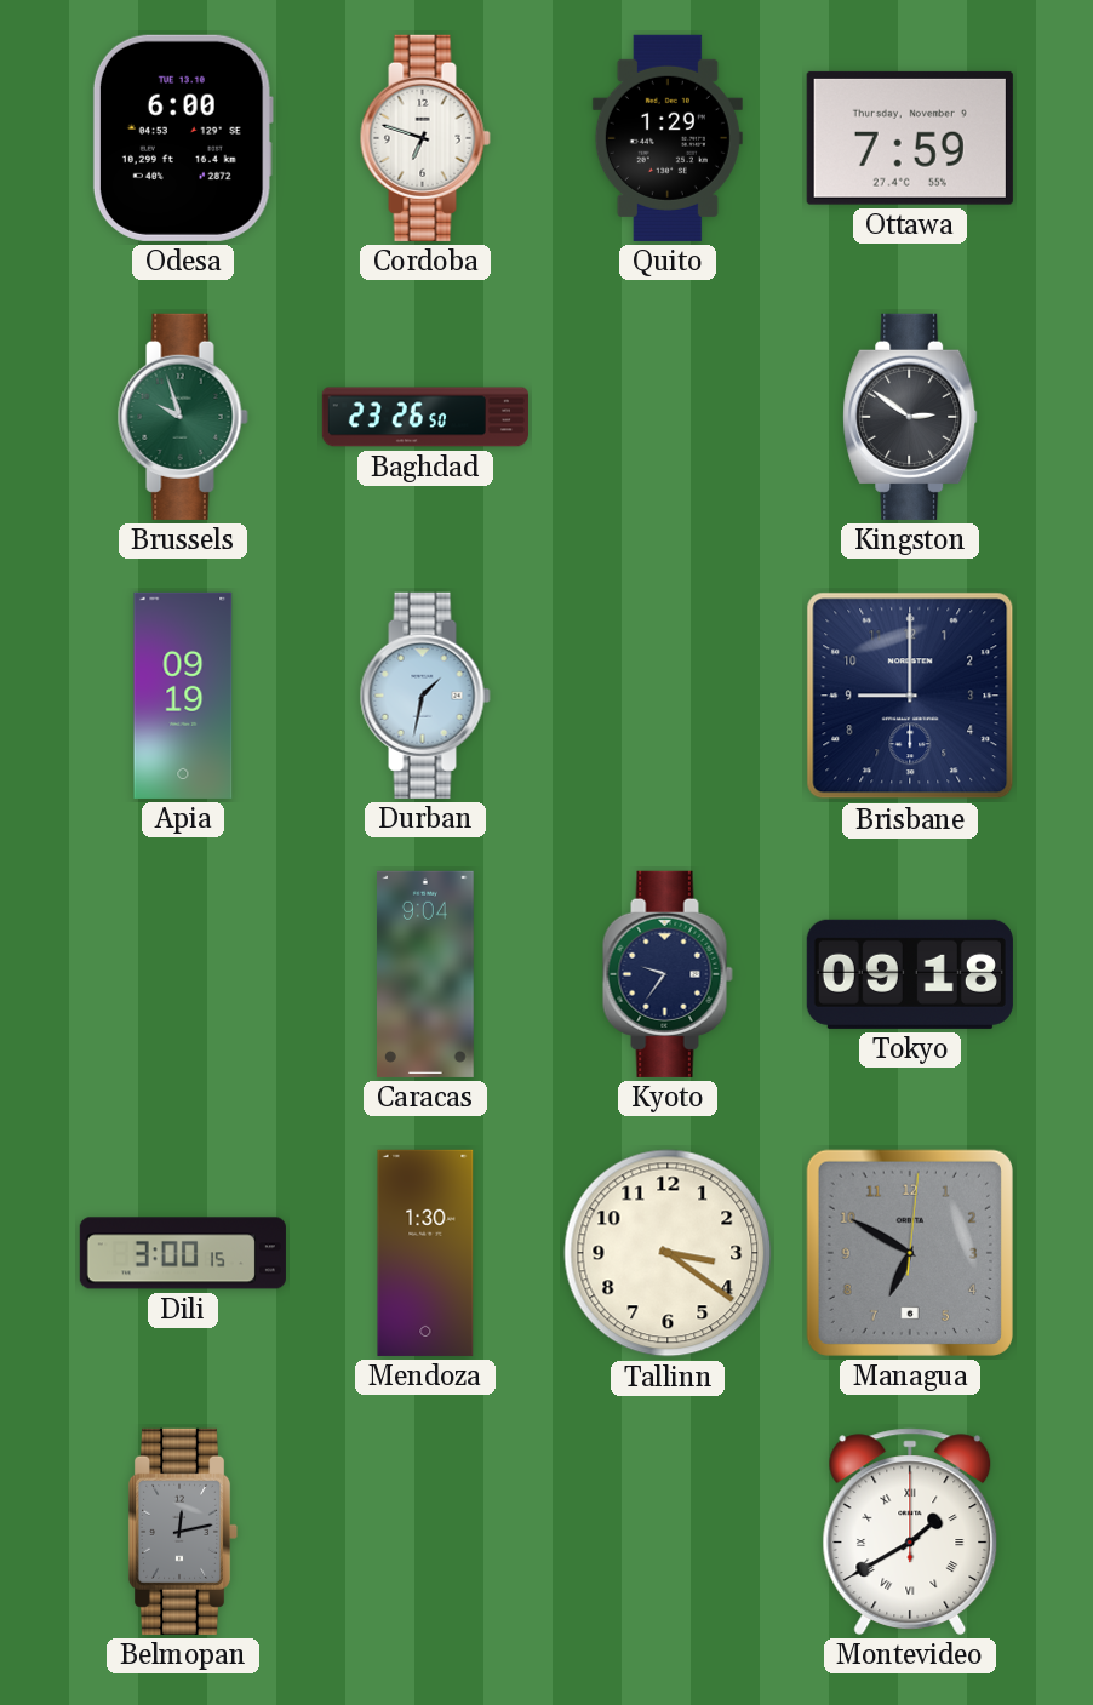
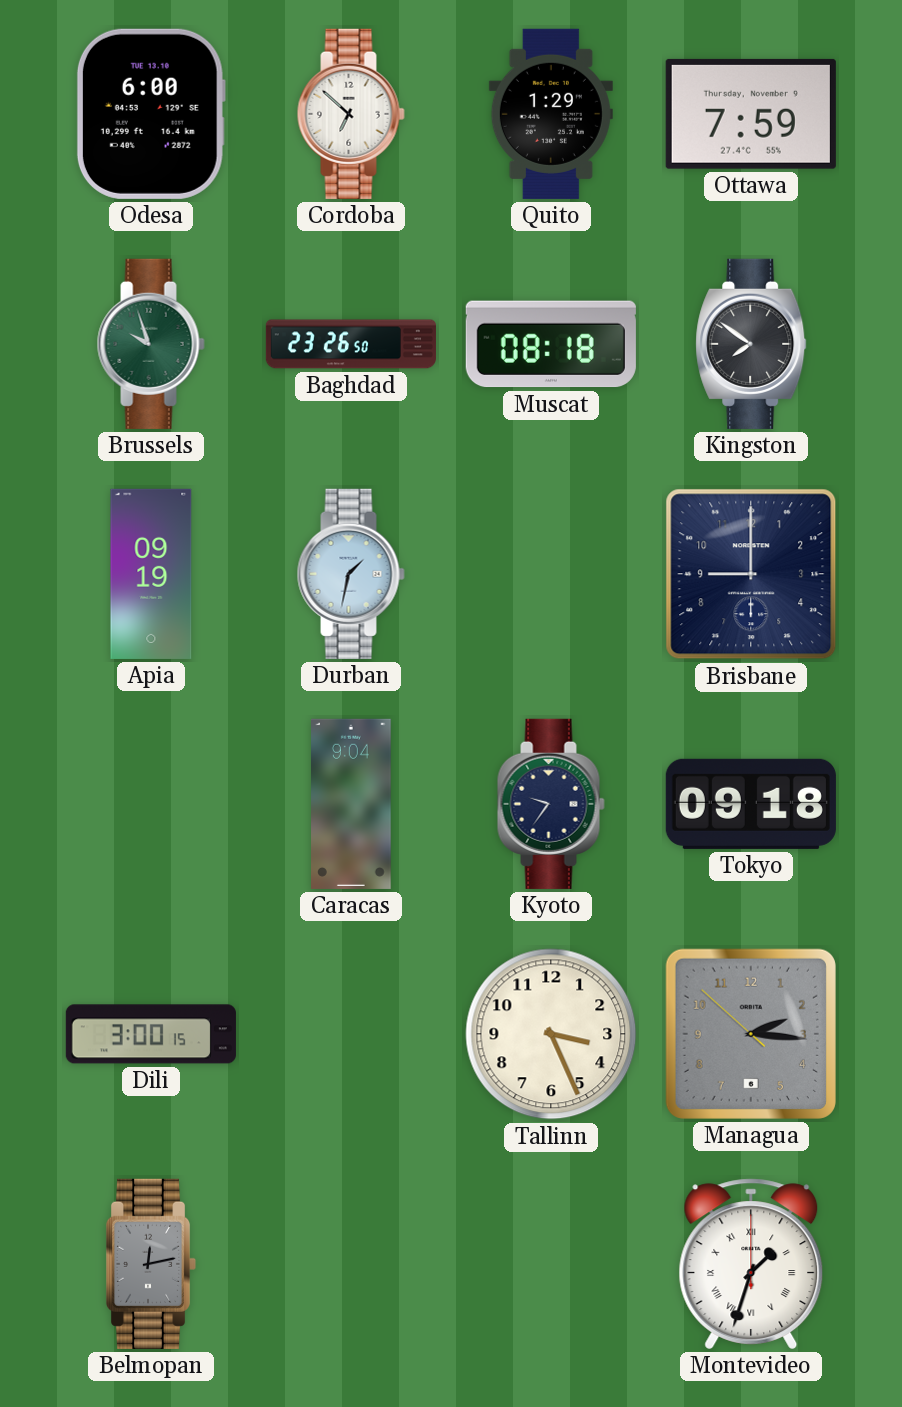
Cordoba: 6:48 -> 6:52 (351, 114)
Muscat: none -> 08:18 (551, 344)
Kingston: 2:51 -> 7:51 (751, 344)
Mendoza: 1:30 -> none (425, 1253)
Tallinn: 3:21 -> 3:26 (551, 1034)
Managua: 6:50 -> 2:15 (751, 1034)
Montevideo: 1:40 -> 1:33 (751, 1264)
